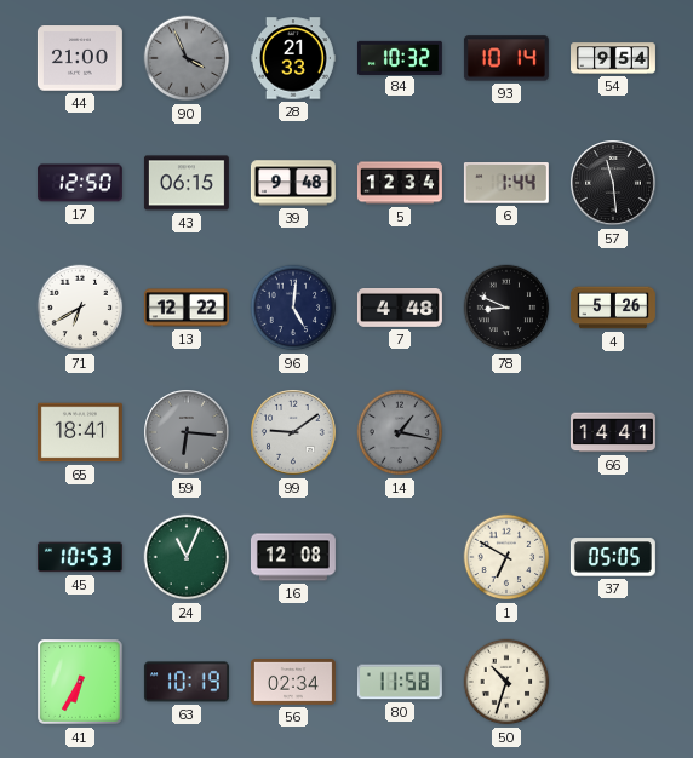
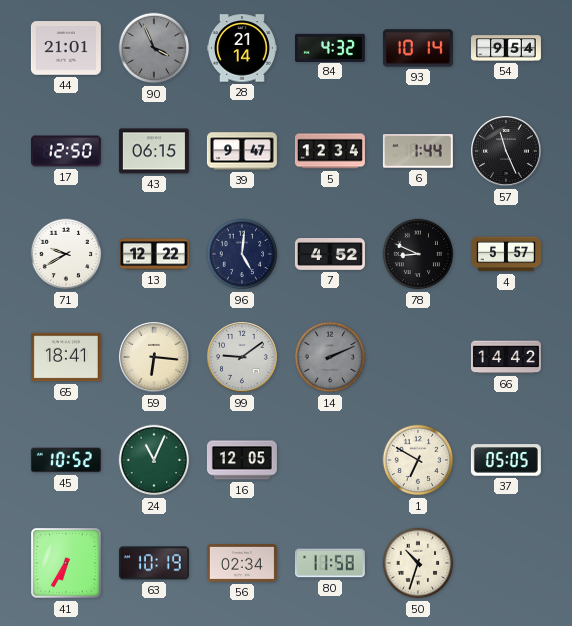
44: 21:00 -> 21:01 (66, 48)
28: 21:33 -> 21:14 (242, 48)
84: 10:32 -> 4:32 (330, 47)
39: 9:48 -> 9:47 (242, 151)
57: 11:29 -> 11:26 (507, 152)
71: 6:40 -> 9:40 (66, 254)
7: 4:48 -> 4:52 (330, 255)
4: 5:26 -> 5:57 (506, 254)
59 dial: grey -> cream (155, 358)
14: 1:17 -> 2:11 (330, 357)
66: 14:41 -> 14:42 (506, 357)
45: 10:53 -> 10:52 (66, 460)
16: 12:08 -> 12:05 (242, 460)
